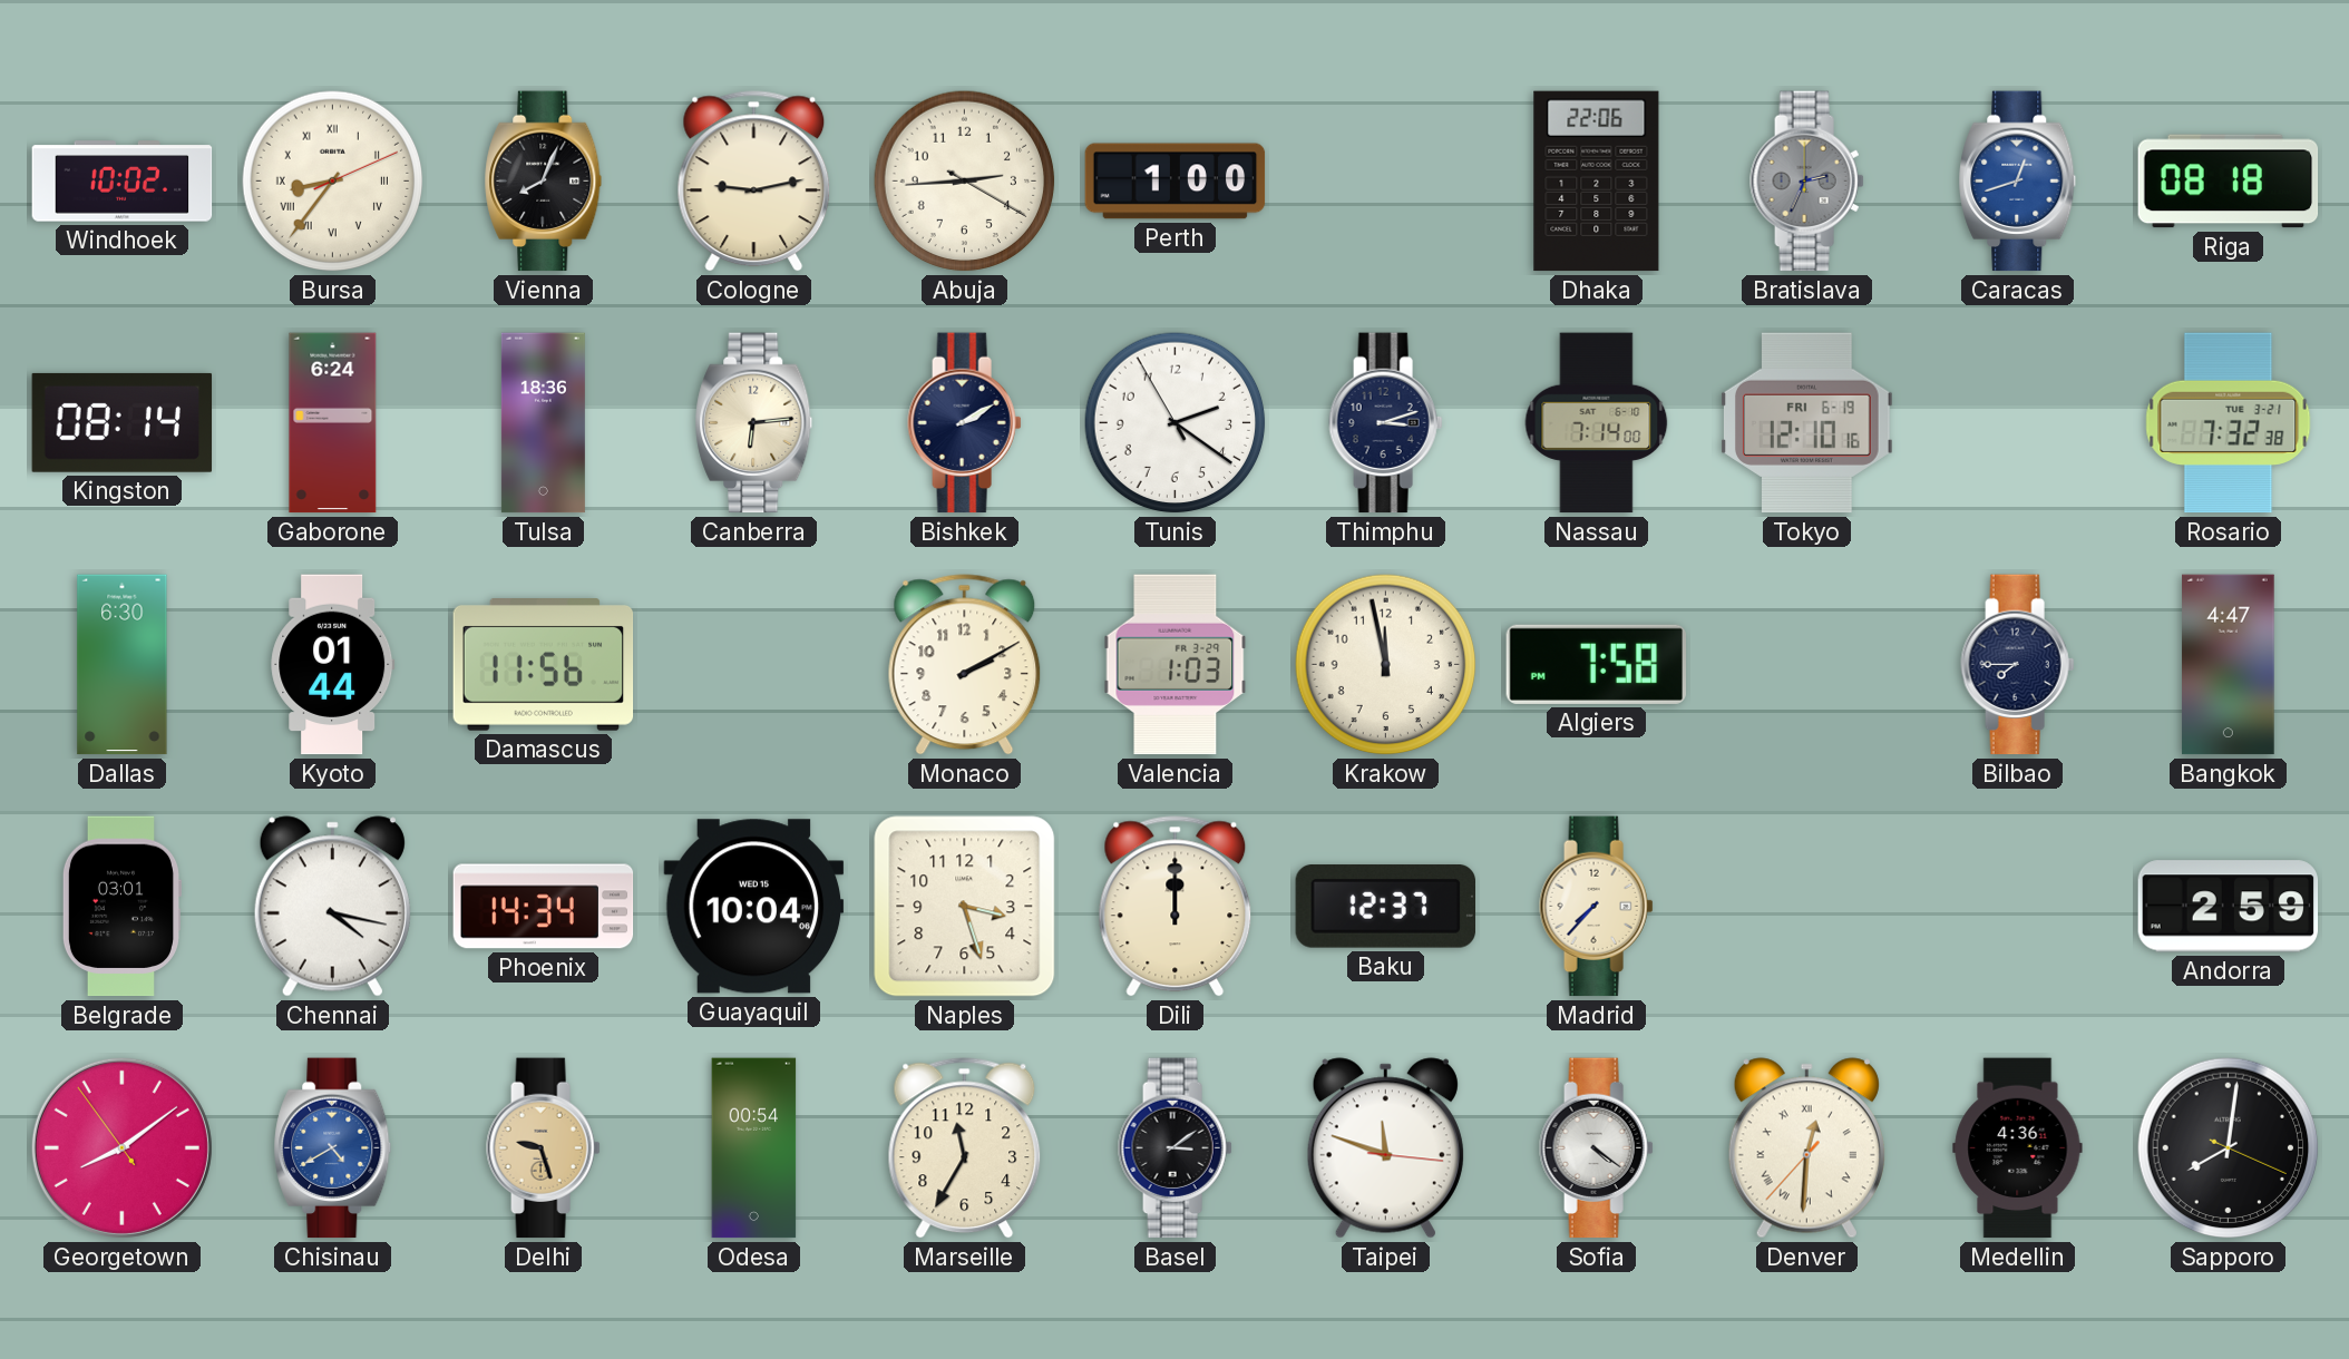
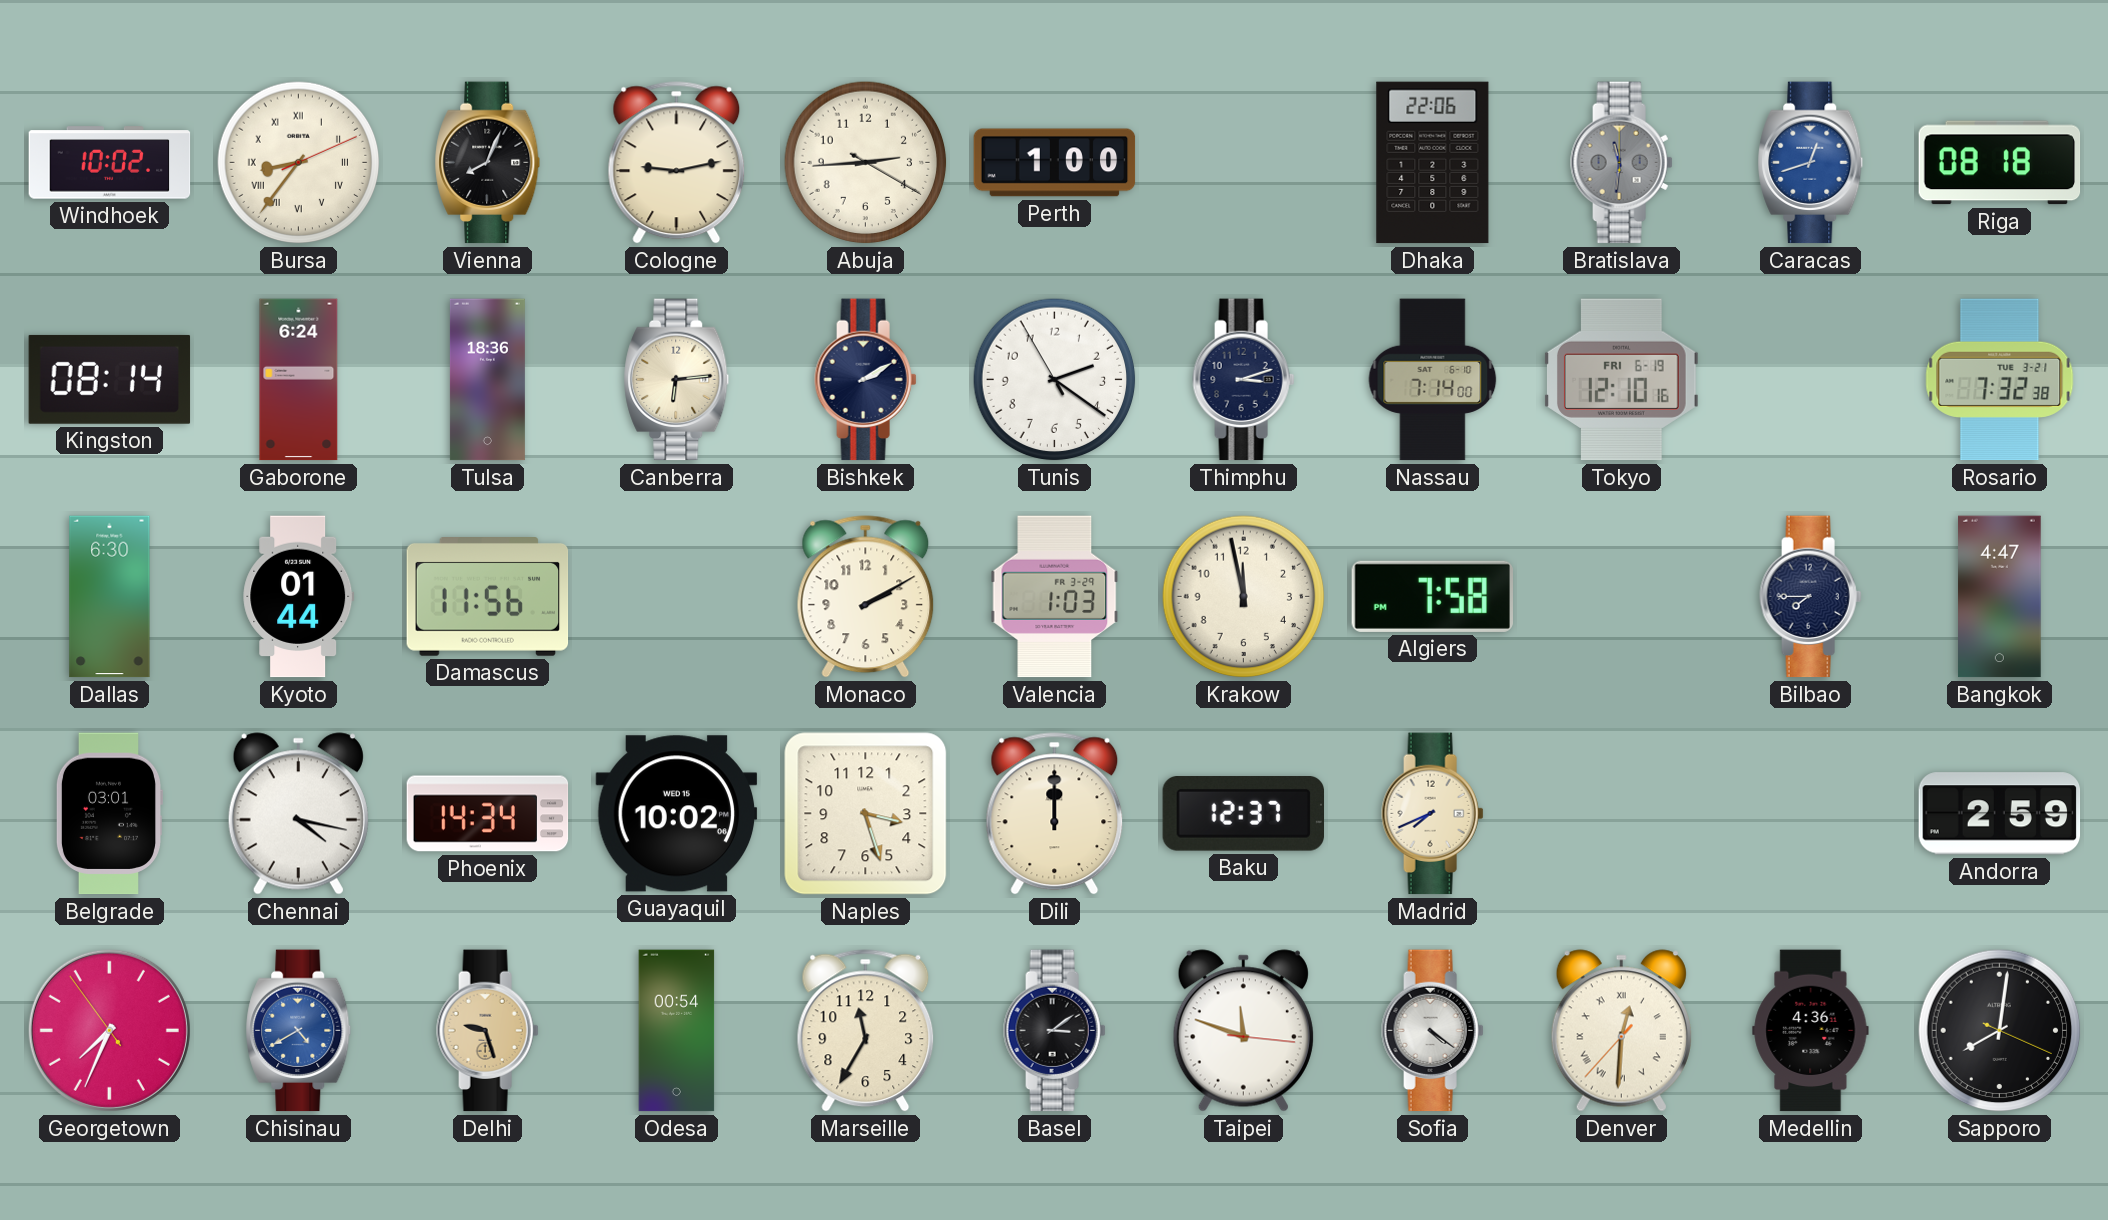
Bratislava: 2:34 -> 11:31 (1622, 163)
Guayaquil: 10:04 -> 10:02 (677, 814)
Madrid: 7:37 -> 7:41 (1433, 814)
Georgetown: 8:08 -> 7:33 (109, 1030)
